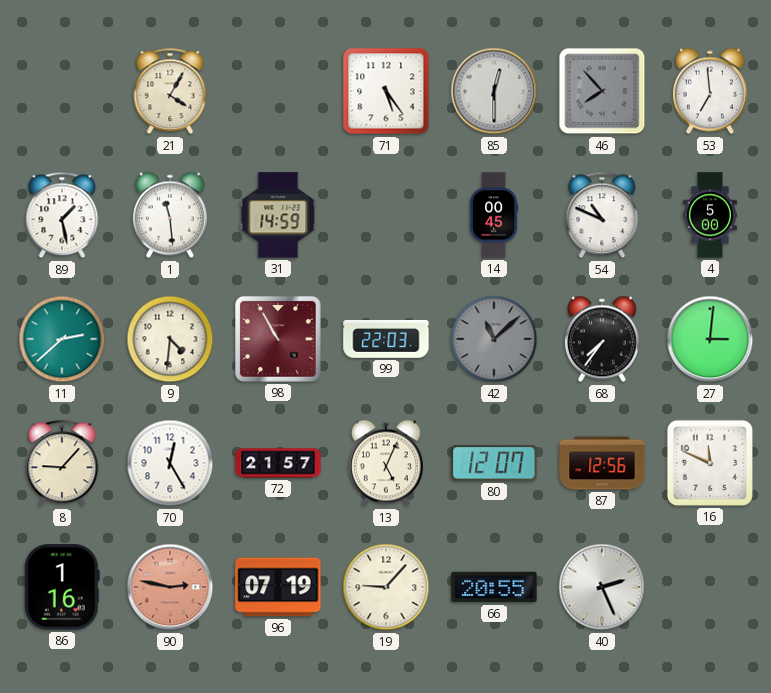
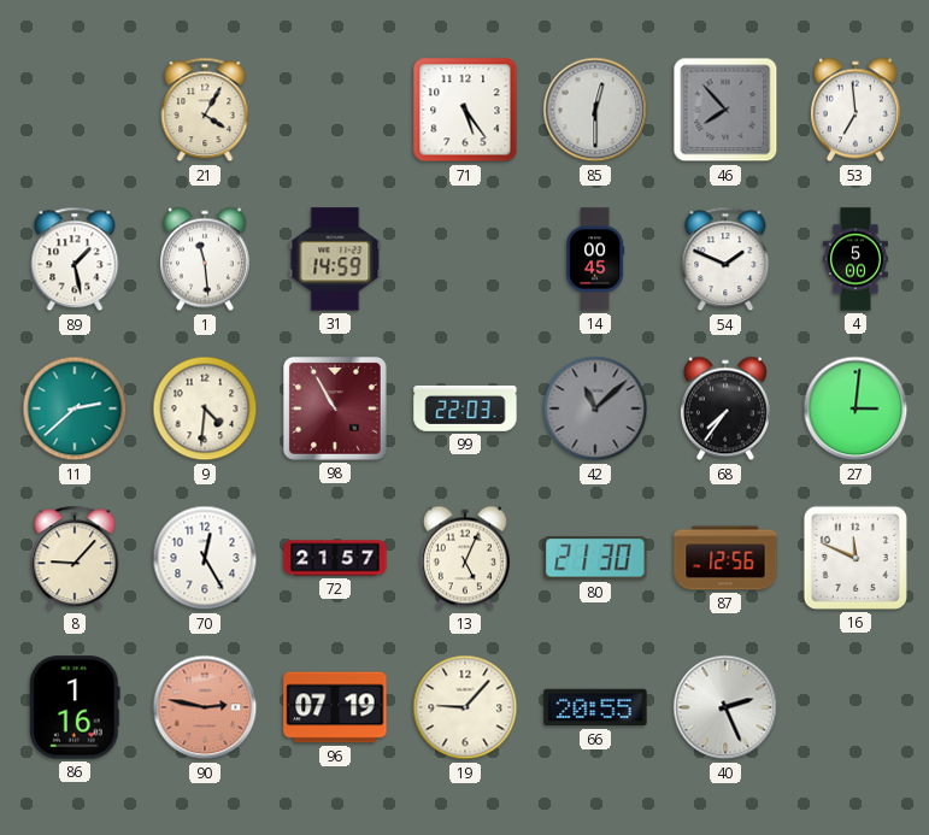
54: 10:49 -> 1:49 (725, 259)
80: 12:07 -> 21:30 (595, 558)
